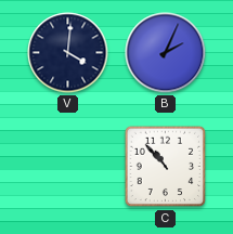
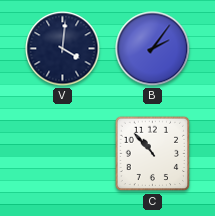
B: 2:04 -> 2:06 (153, 49)
